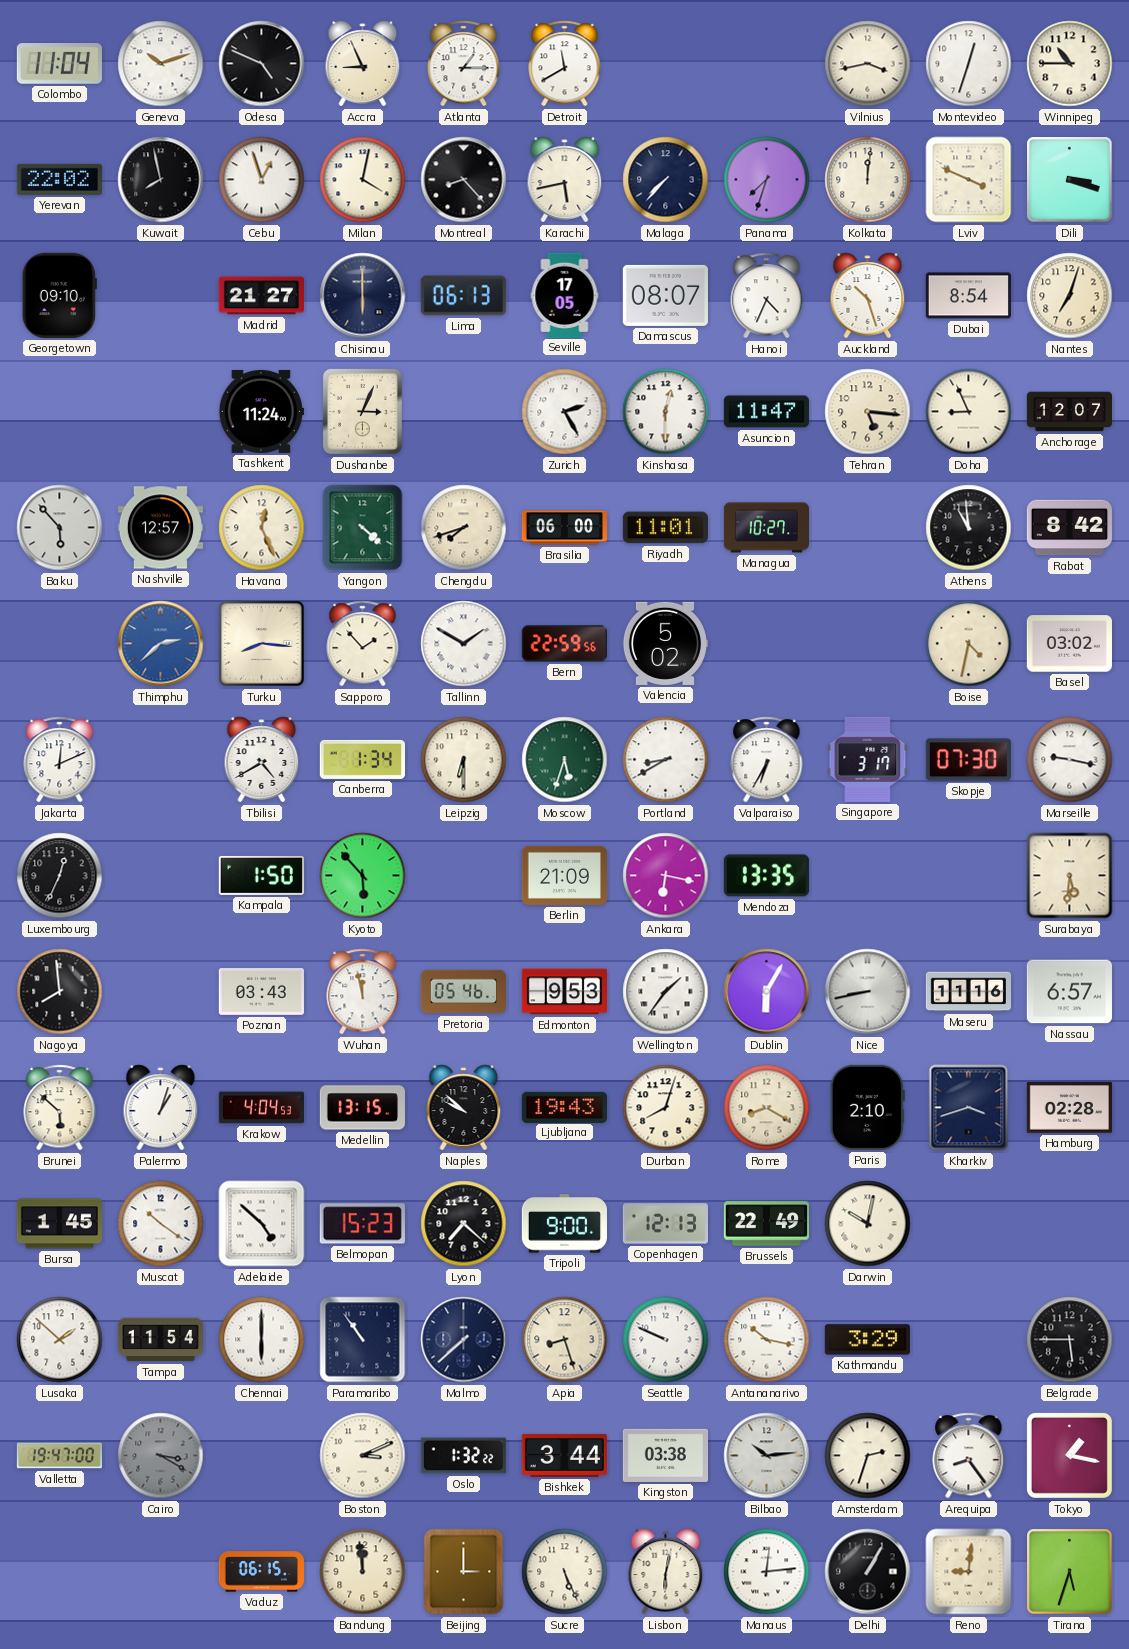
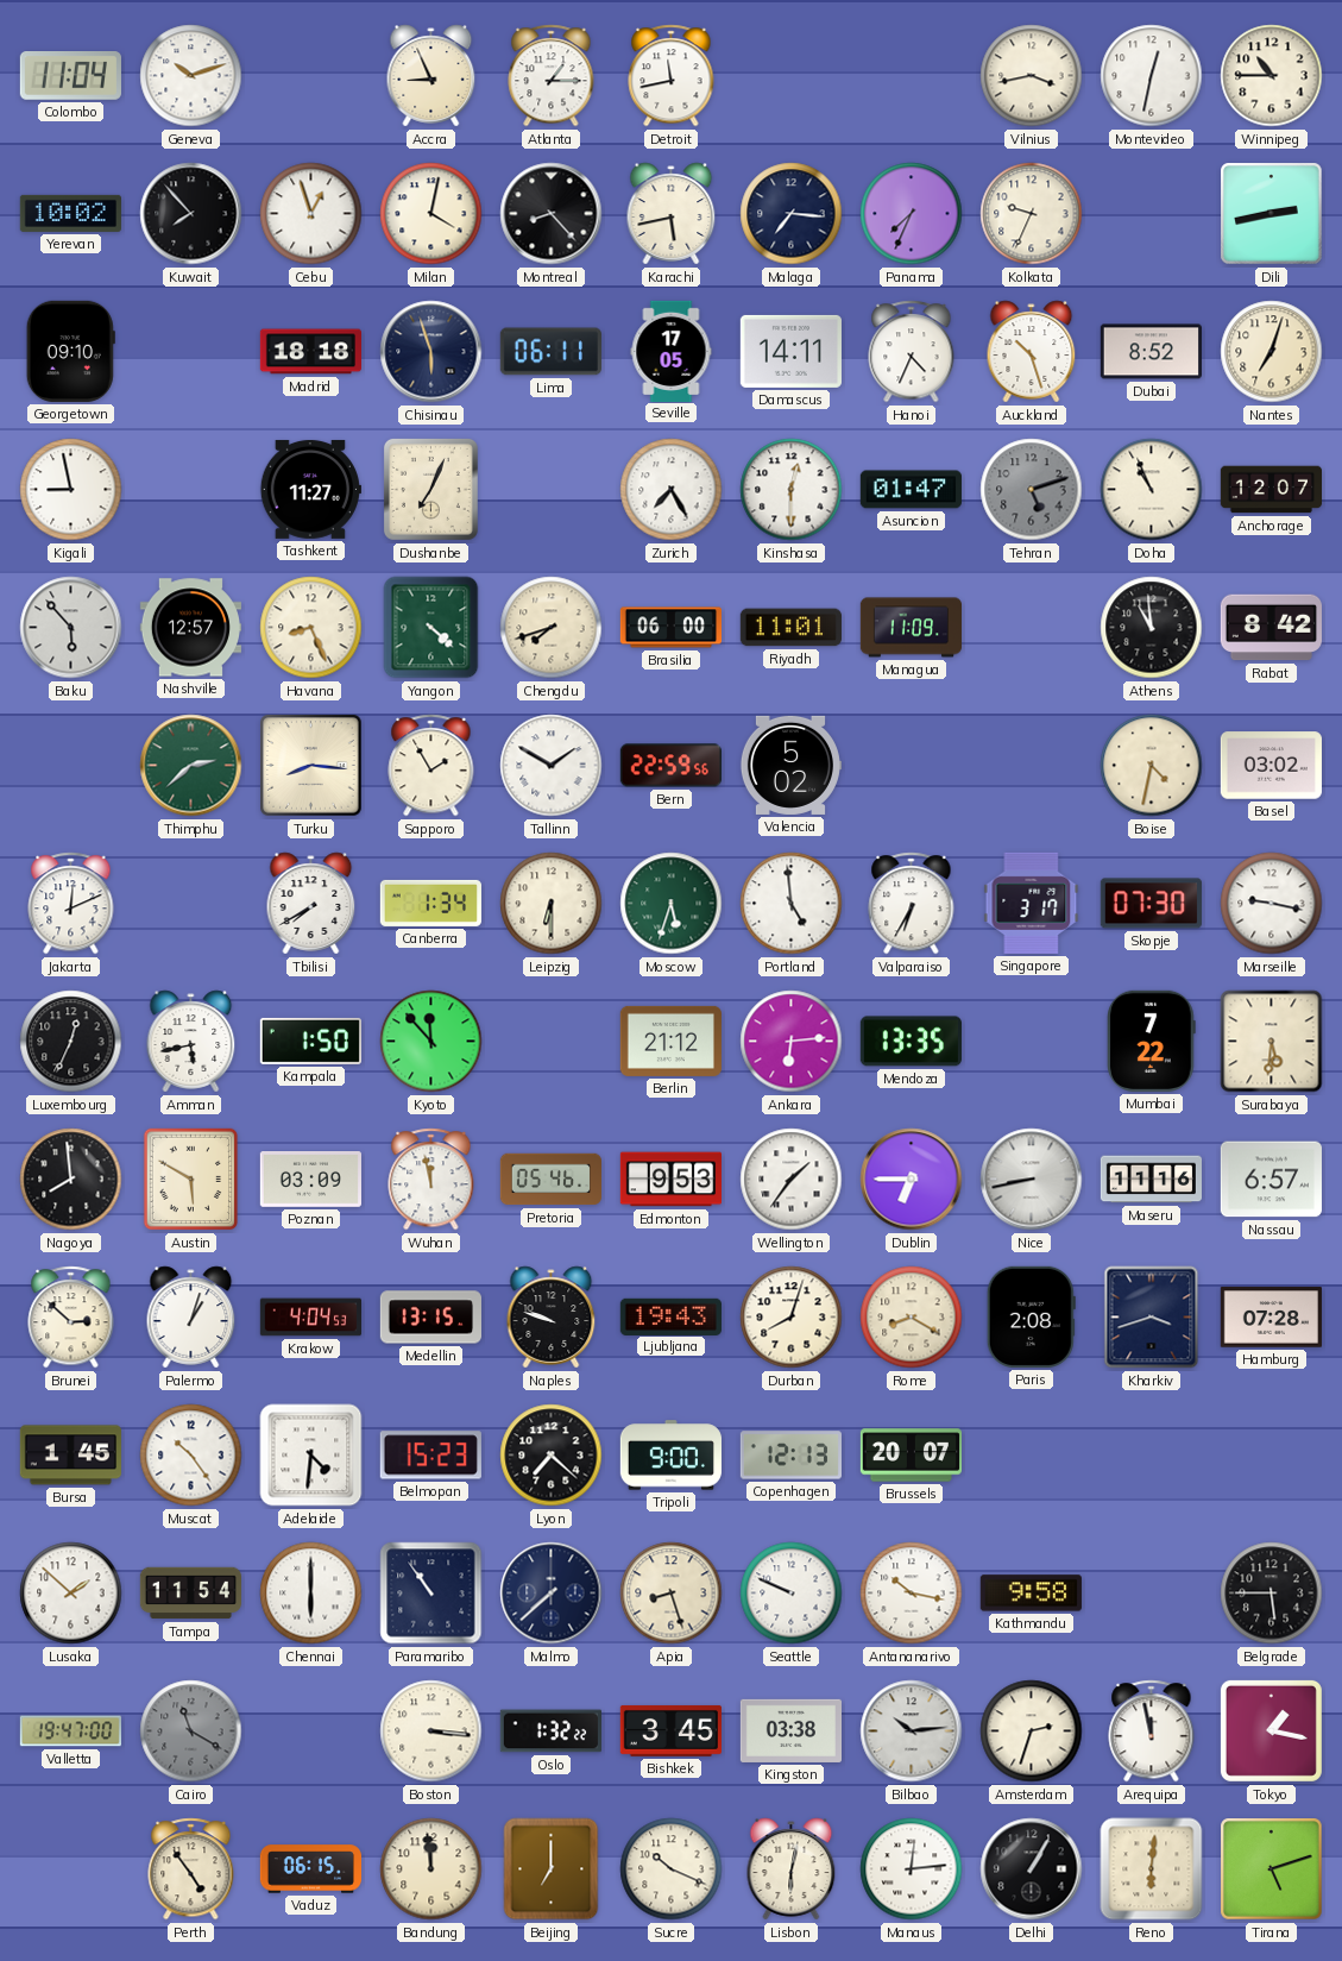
Odesa: 4:49 -> none (262, 64)
Detroit: 11:40 -> 11:43 (672, 76)
Montevideo: 12:33 -> 12:32 (1152, 76)
Yerevan: 22:02 -> 10:02 (70, 213)
Kuwait: 7:58 -> 7:53 (191, 214)
Malaga: 7:37 -> 7:16 (792, 214)
Panama: 7:33 -> 7:34 (912, 214)
Kolkata: 12:01 -> 9:34 (1032, 214)
Lviv: 3:49 -> none (969, 180)
Dili: 3:18 -> 2:43 (1272, 214)
Madrid: 21:27 -> 18:18 (310, 352)
Chisinau: 6:00 -> 5:57 (431, 352)
Lima: 06:13 -> 06:11 (550, 352)
Damascus: 08:07 -> 14:11 (790, 351)
Dubai: 8:54 -> 8:52 (1151, 352)
Kigali: none -> 8:58 (71, 490)
Tashkent: 11:24 -> 11:27 (310, 489)
Dushanbe: 3:04 -> 7:04 (430, 489)
Zurich: 2:25 -> 7:25 (672, 490)
Asuncion: 11:47 -> 01:47 (911, 490)
Tehran: 5:16 -> 5:12 (1032, 490)
Tehran dial: cream -> grey (1032, 490)
Doha: 8:56 -> 10:56 (1152, 490)
Havana: 12:26 -> 8:26 (311, 628)
Managua: 10:27 -> 11:09 (911, 628)
Thimphu dial: blue -> green (191, 766)
Sapporo: 1:53 -> 1:55 (431, 766)
Tbilisi: 4:40 -> 7:40 (311, 904)
Portland: 8:40 -> 4:59 (792, 904)
Amman: none -> 5:43 (191, 1042)
Kyoto: 5:53 -> 11:53 (431, 1042)
Berlin: 21:09 -> 21:12 (670, 1041)
Ankara: 6:17 -> 6:14 (792, 1042)
Mumbai: none -> 7:22 (1152, 1041)
Austin: none -> 5:50 (191, 1180)
Poznan: 03:43 -> 03:09 (310, 1180)
Dublin: 6:05 -> 6:45 (912, 1180)
Brunei: 5:52 -> 2:52 (71, 1318)
Naples: 9:52 -> 9:48 (552, 1318)
Paris: 2:10 -> 2:08 (1031, 1316)
Hamburg: 02:28 -> 07:28 (1271, 1318)
Muscat: 10:21 -> 10:24 (191, 1456)
Adelaide: 4:52 -> 4:31 (311, 1456)
Brussels: 22:49 -> 20:07 (911, 1456)
Darwin: 10:02 -> none (868, 1224)
Kathmandu: 3:29 -> 9:58 (1031, 1594)
Cairo: 3:20 -> 11:20 (191, 1731)
Boston: 3:11 -> 3:16 (431, 1731)
Bishkek: 3:44 -> 3:45 (670, 1730)
Arequipa: 8:24 -> 11:58 (1152, 1731)
Perth: none -> 4:54 (191, 1869)
Beijing: 3:00 -> 7:00 (552, 1869)
Sucre: 5:26 -> 10:19 (672, 1869)
Reno: 9:01 -> 6:01 (1152, 1869)
Tirana: 5:33 -> 5:12 (1272, 1869)
